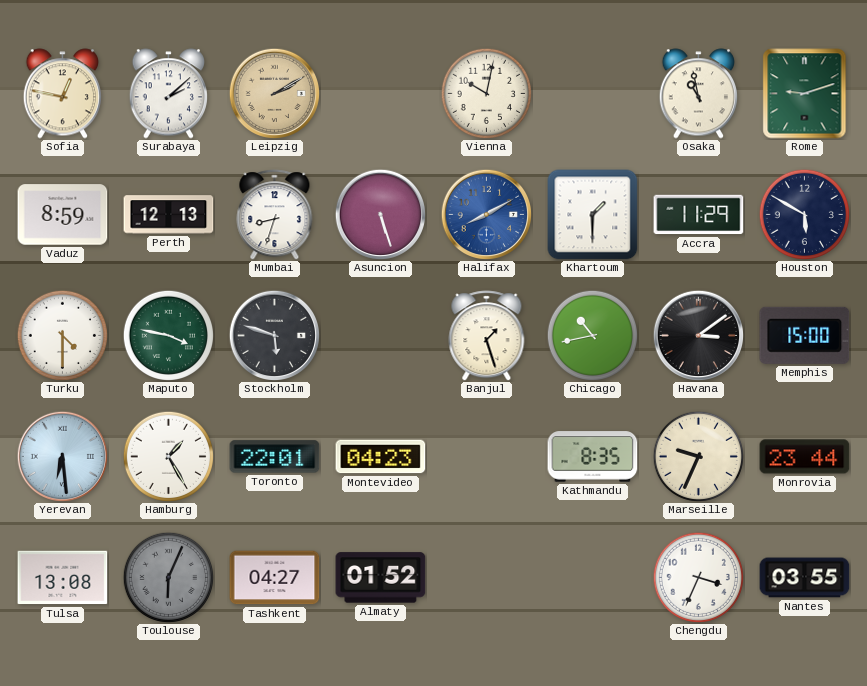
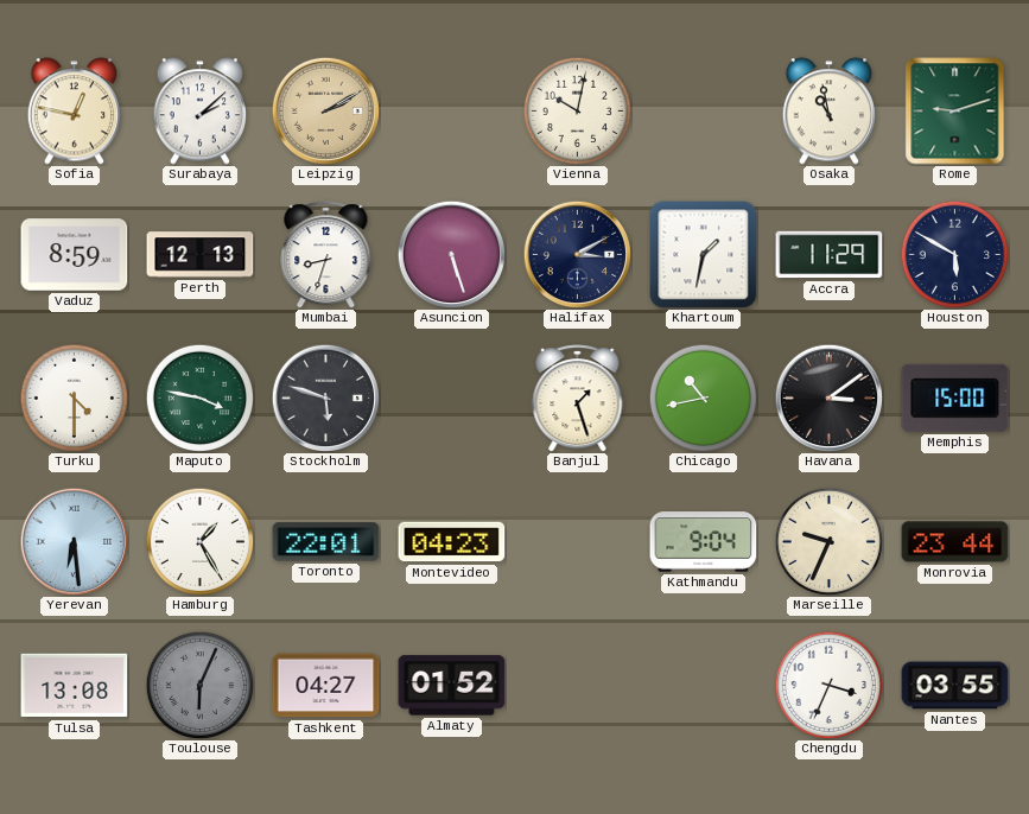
Halifax: 8:10 -> 3:10 (577, 254)
Halifax dial: blue -> navy (577, 254)
Khartoum: 1:30 -> 1:32 (704, 255)
Kathmandu: 8:35 -> 9:04 (704, 542)
